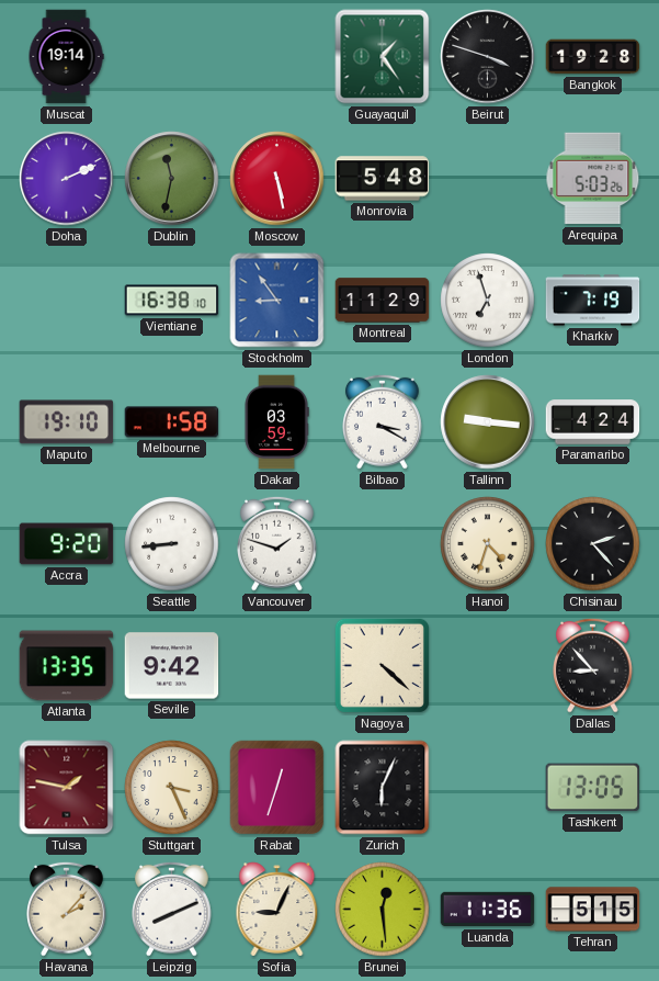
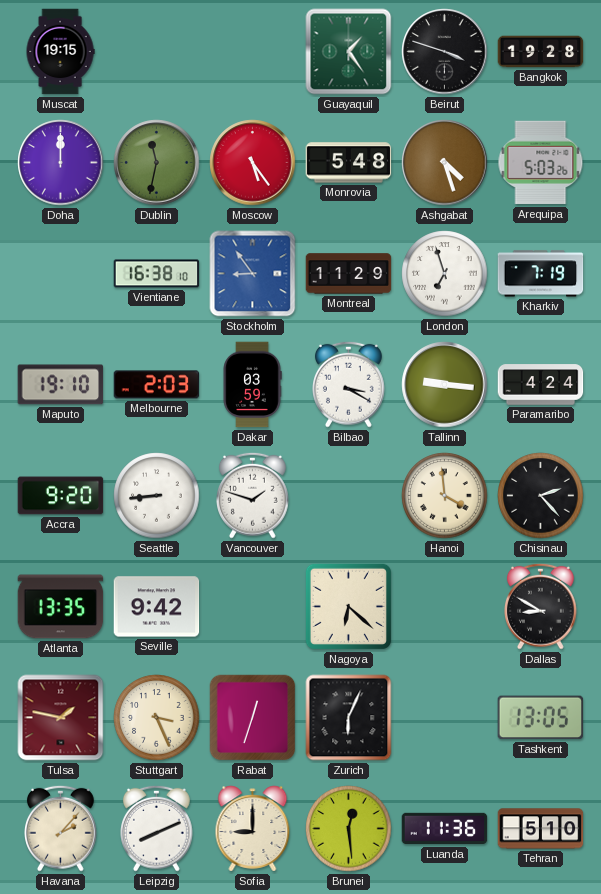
Muscat: 19:14 -> 19:15 (60, 52)
Doha: 2:11 -> 12:00 (61, 163)
Moscow: 5:28 -> 5:24 (253, 163)
Ashgabat: none -> 4:27 (445, 163)
Melbourne: 1:58 -> 2:03 (157, 385)
Hanoi: 4:33 -> 3:59 (445, 496)
Nagoya: 4:22 -> 6:22 (348, 606)
Dallas: 8:53 -> 8:50 (541, 606)
Sofia: 9:04 -> 9:00 (253, 829)
Tehran: 5:15 -> 5:10 (541, 829)
